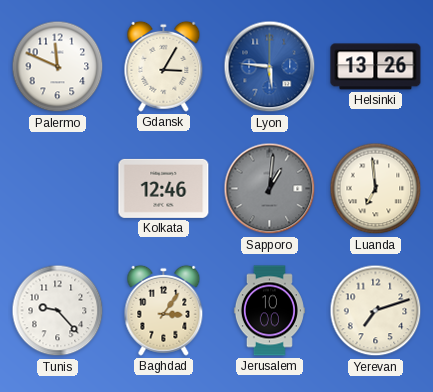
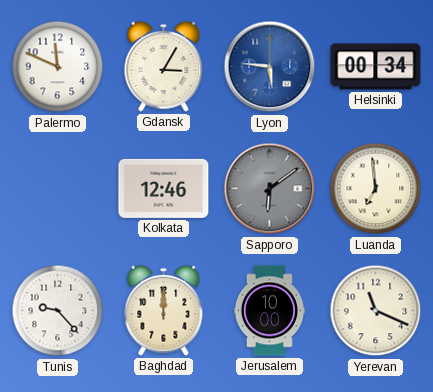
Helsinki: 13:26 -> 00:34 (376, 67)
Sapporo: 1:01 -> 6:09 (270, 189)
Baghdad: 3:06 -> 12:00 (164, 310)
Yerevan: 7:12 -> 11:19 (376, 311)
